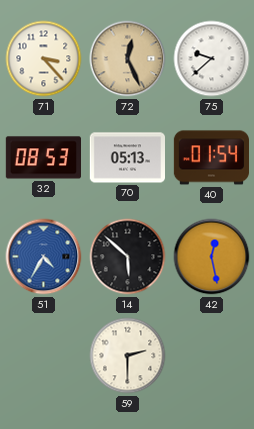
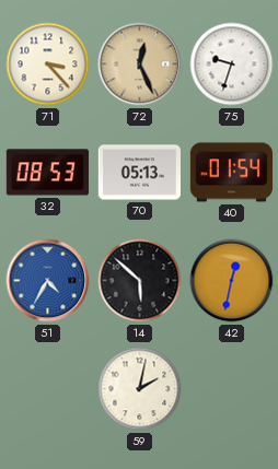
75: 9:38 -> 9:33 (232, 65)
42: 12:28 -> 12:32 (232, 281)
59: 2:30 -> 2:02 (140, 389)
